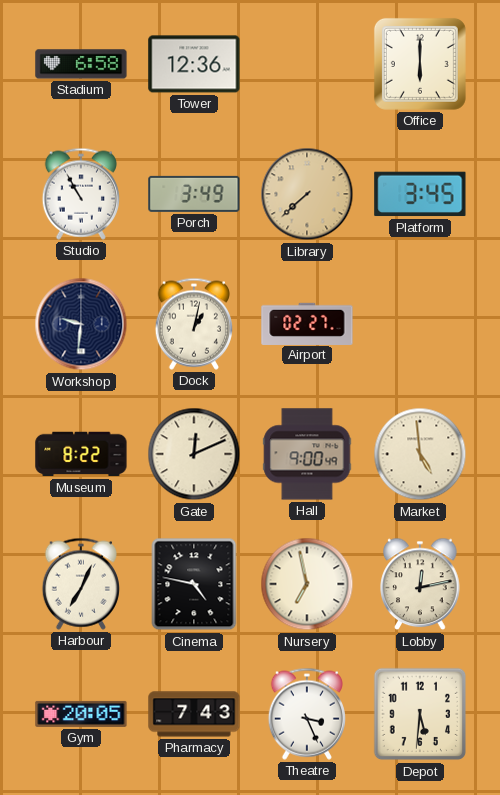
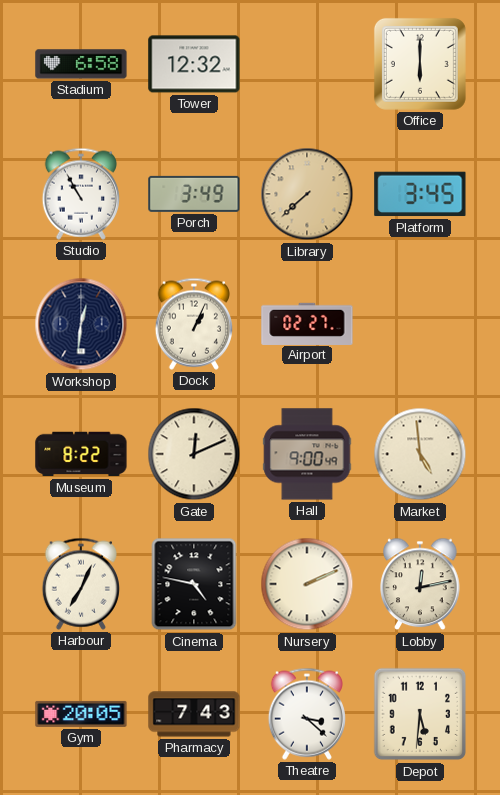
Tower: 12:36 -> 12:32 (194, 64)
Workshop: 9:31 -> 12:31 (81, 324)
Dock: 1:02 -> 1:04 (193, 324)
Nursery: 6:58 -> 2:11 (307, 584)
Theatre: 3:26 -> 3:22 (306, 714)
